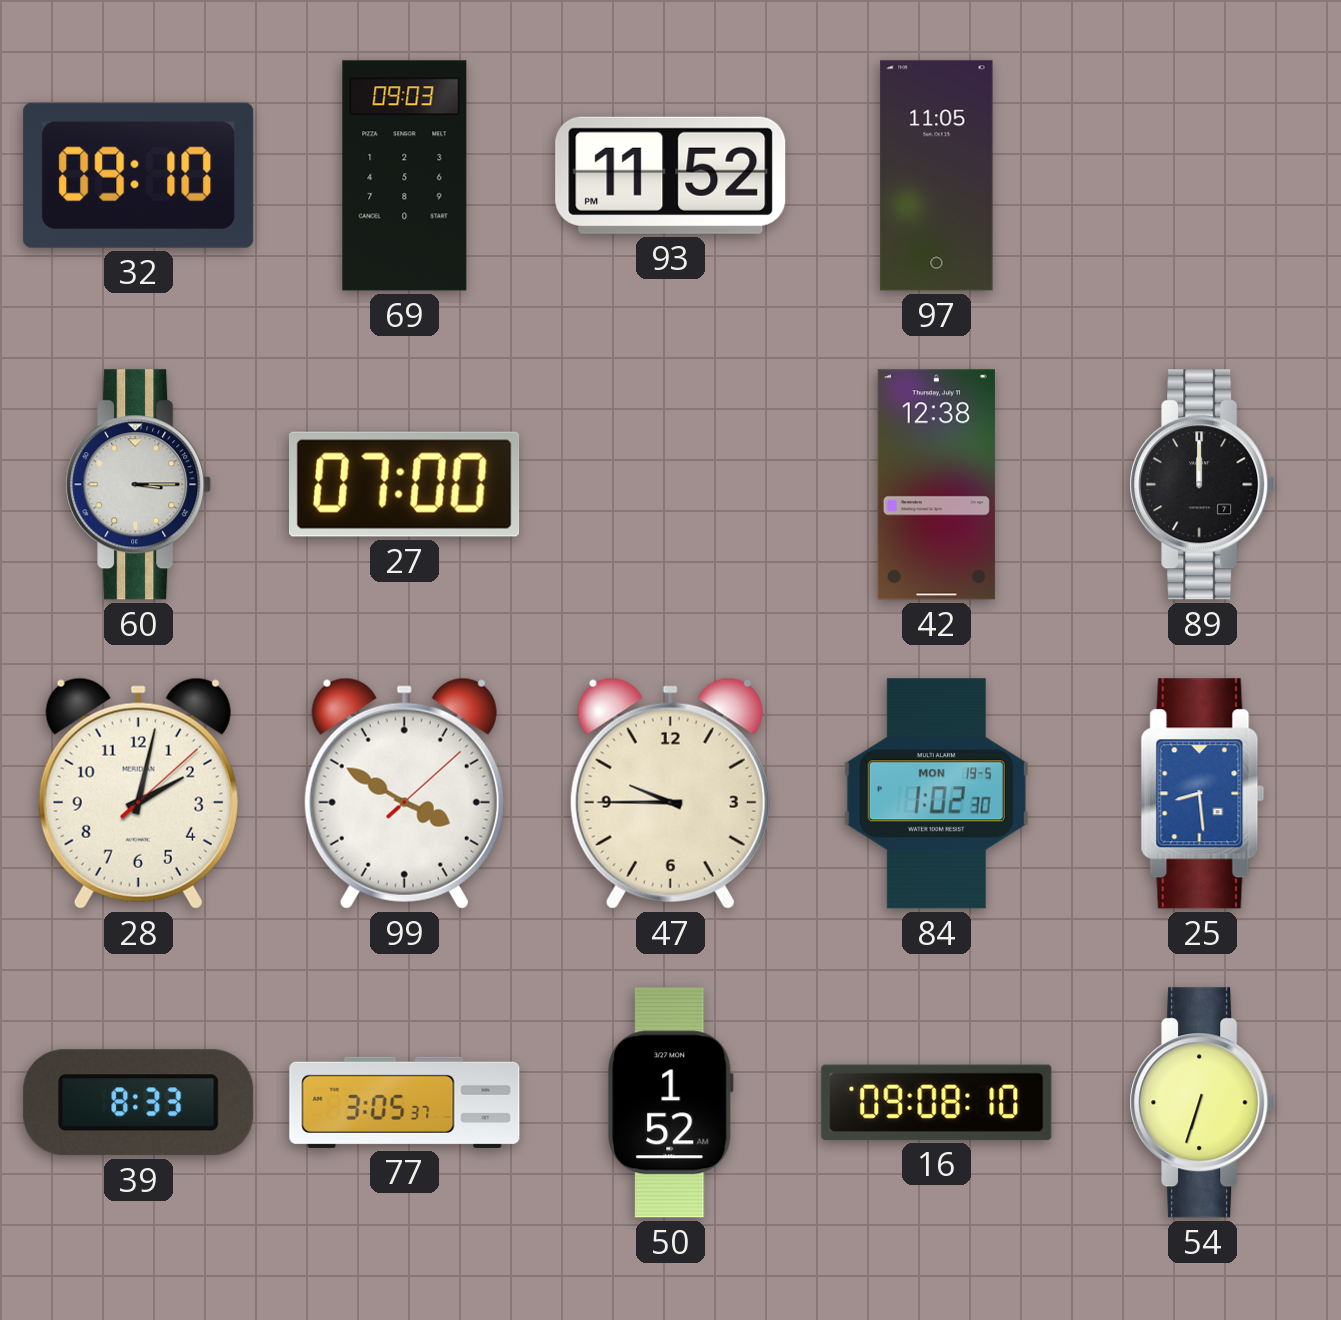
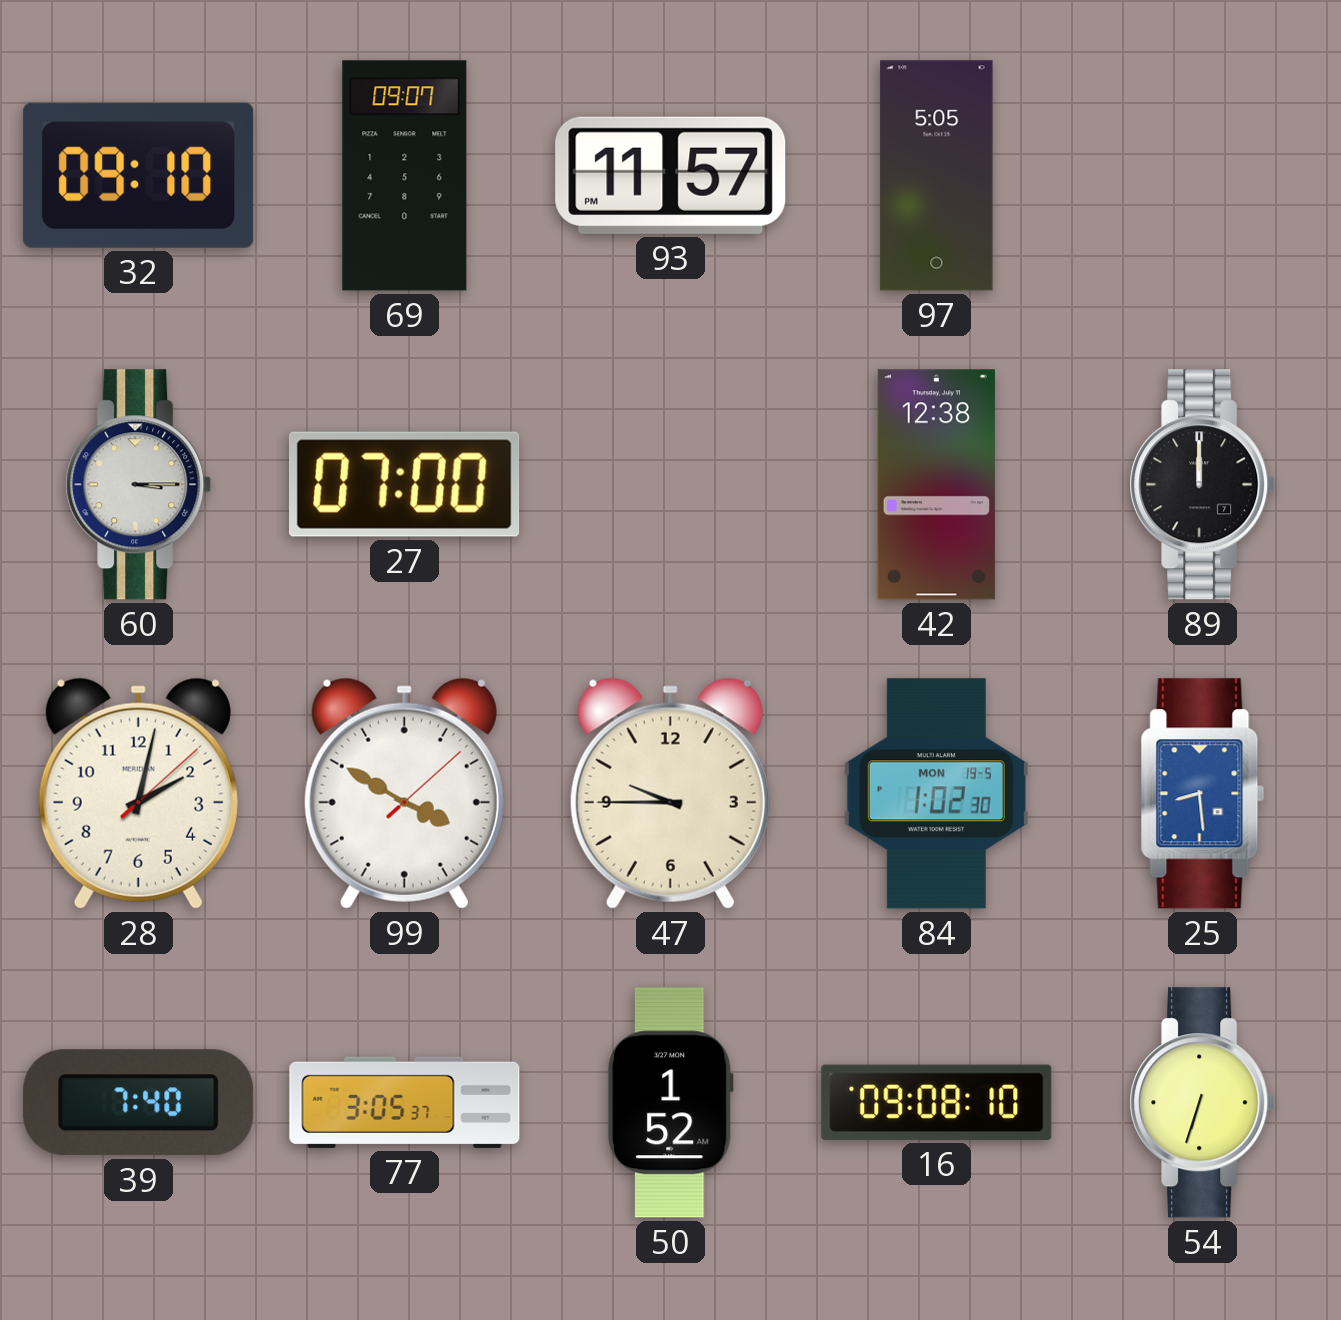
69: 09:03 -> 09:07 (405, 176)
93: 11:52 -> 11:57 (671, 175)
97: 11:05 -> 5:05 (937, 176)
39: 8:33 -> 7:40 (139, 1103)
